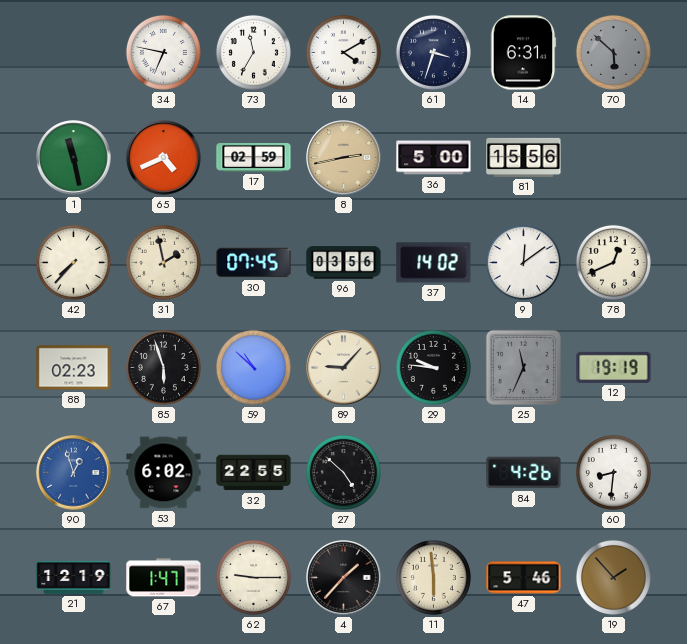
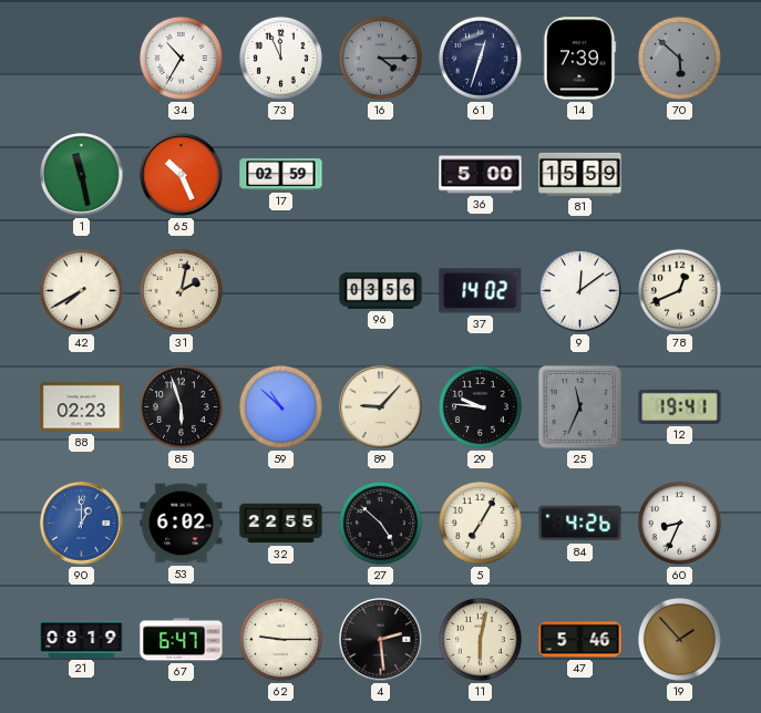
34: 6:47 -> 10:35 (181, 58)
73: 11:35 -> 11:56 (280, 58)
16: 4:10 -> 4:15 (380, 58)
16 dial: white -> grey (380, 58)
61: 3:33 -> 12:33 (480, 58)
14: 6:31 -> 7:39 (579, 59)
65: 4:41 -> 10:26 (182, 175)
8: 2:43 -> none (344, 158)
81: 15:56 -> 15:59 (580, 174)
42: 7:37 -> 7:40 (81, 290)
31: 1:58 -> 2:02 (181, 290)
30: 07:45 -> none (254, 263)
12: 19:19 -> 19:41 (680, 406)
90: 12:57 -> 1:00 (82, 524)
5: none -> 7:05 (480, 523)
60: 8:31 -> 8:34 (679, 523)
21: 12:19 -> 08:19 (82, 639)
67: 1:47 -> 6:47 (182, 640)
4: 1:37 -> 2:29 (381, 640)
11: 5:59 -> 6:02 (480, 639)
